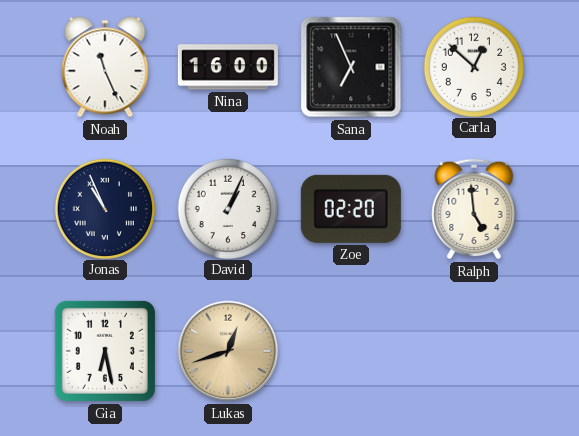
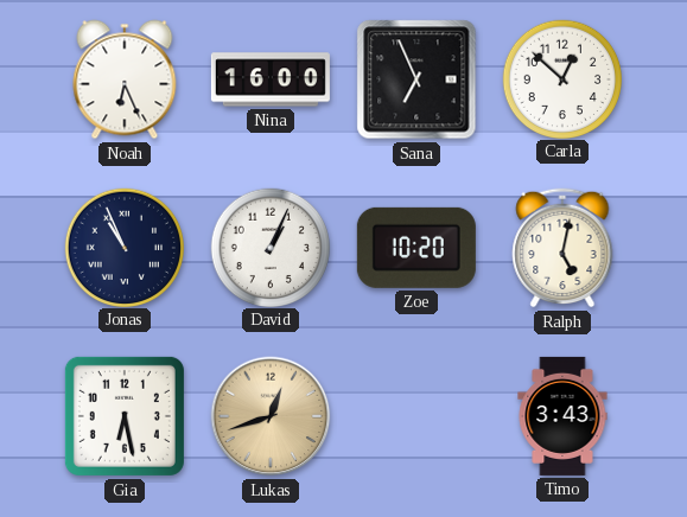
Noah: 11:26 -> 6:26 (125, 79)
Zoe: 02:20 -> 10:20 (416, 248)
Ralph: 4:59 -> 5:02 (562, 248)
Timo: none -> 3:43 (562, 416)
